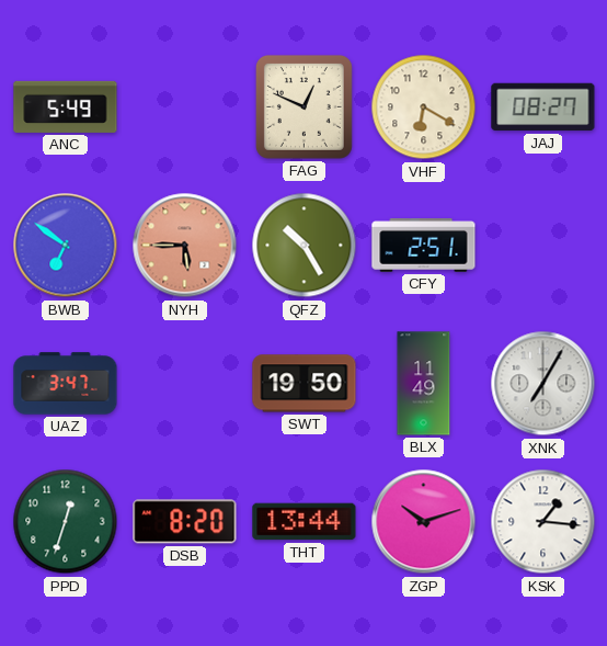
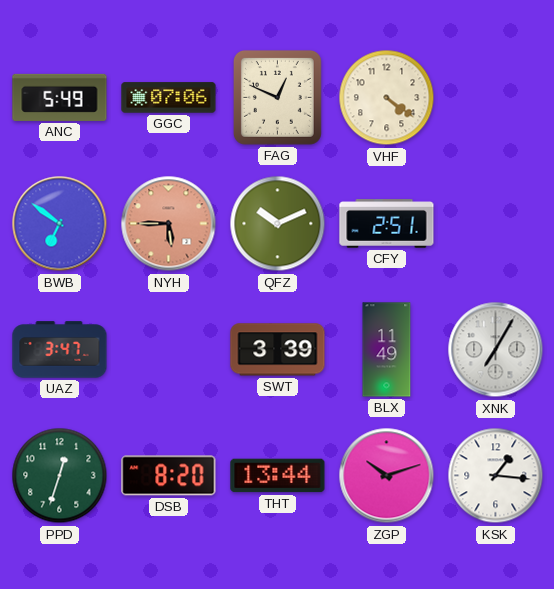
GGC: none -> 07:06 (169, 98)
VHF: 6:20 -> 4:21 (387, 98)
JAJ: 08:27 -> none (543, 107)
QFZ: 10:25 -> 10:11 (278, 224)
SWT: 19:50 -> 3:39 (278, 350)
